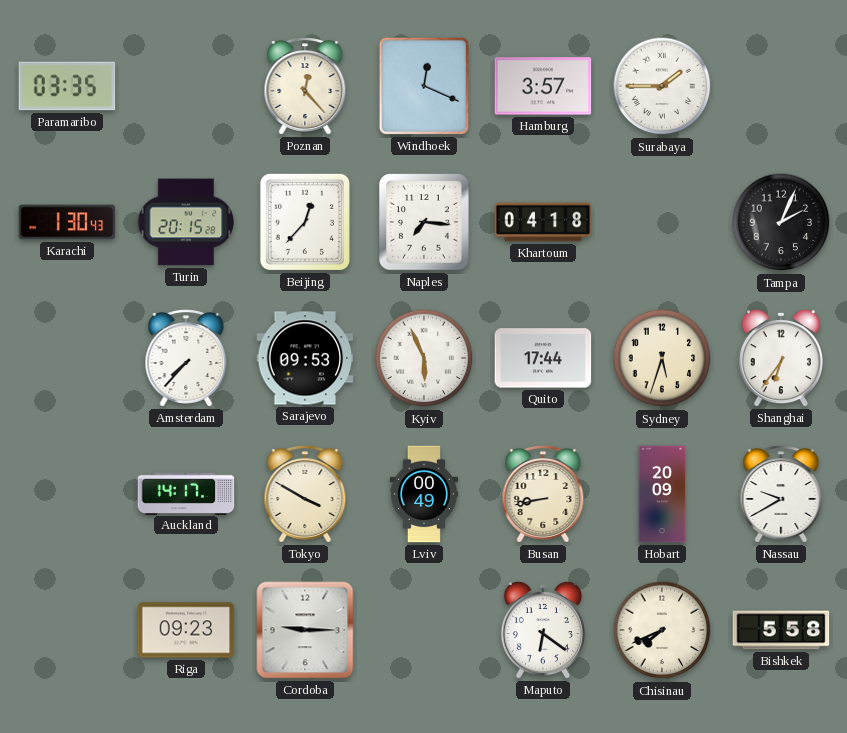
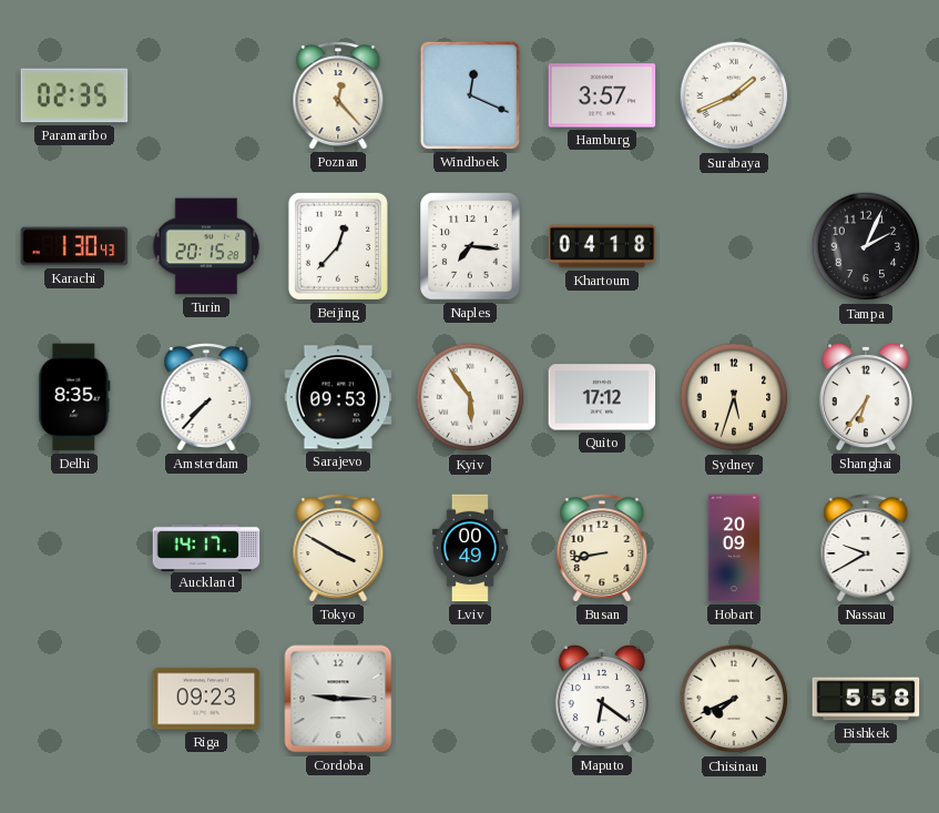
Paramaribo: 03:35 -> 02:35 (74, 95)
Surabaya: 1:45 -> 1:41 (734, 95)
Delhi: none -> 8:35 (74, 397)
Kyiv: 5:56 -> 5:54 (470, 397)
Quito: 17:44 -> 17:12 (602, 397)
